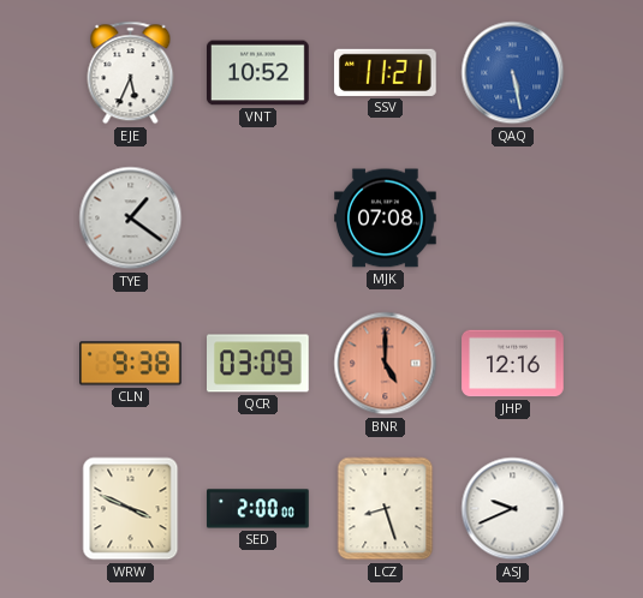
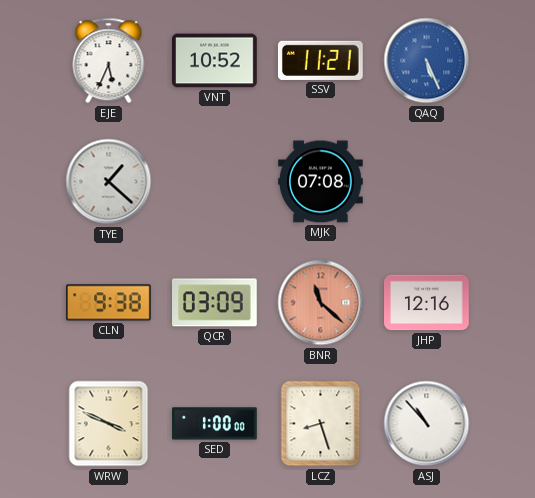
QAQ: 5:28 -> 5:26 (427, 61)
TYE: 1:21 -> 1:22 (109, 182)
BNR: 5:00 -> 11:22 (321, 303)
SED: 2:00 -> 1:00 (215, 424)
ASJ: 9:41 -> 10:53 (427, 424)
